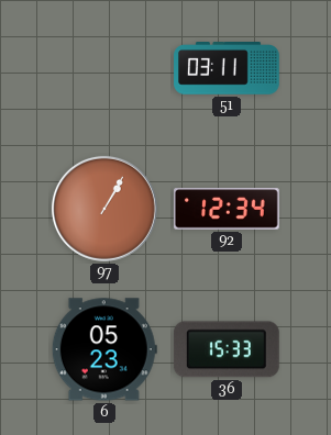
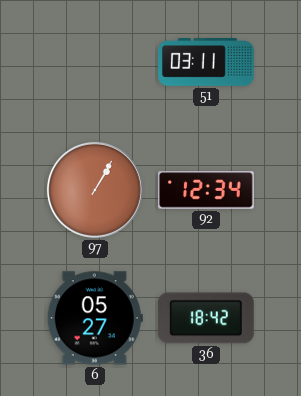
6: 05:23 -> 05:27 (95, 318)
36: 15:33 -> 18:42 (206, 318)
